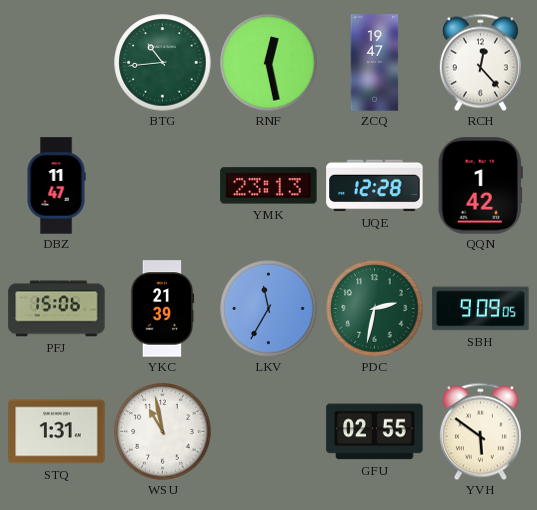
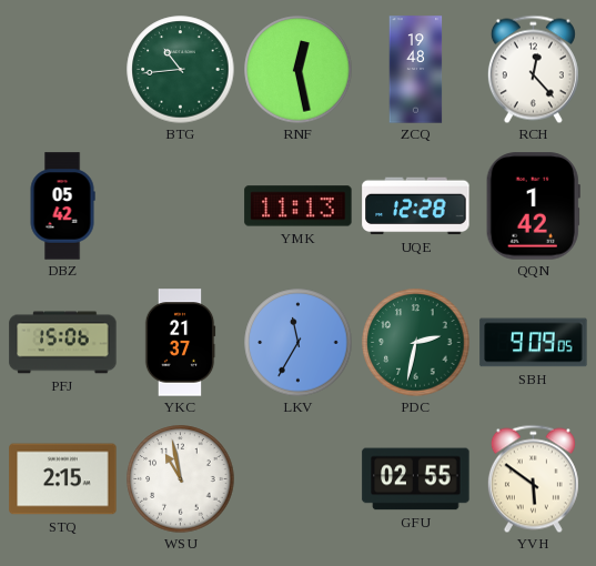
ZCQ: 19:47 -> 19:48 (416, 70)
DBZ: 11:47 -> 05:42 (62, 206)
YMK: 23:13 -> 11:13 (299, 206)
YKC: 21:39 -> 21:37 (180, 343)
STQ: 1:31 -> 2:15 (63, 479)
